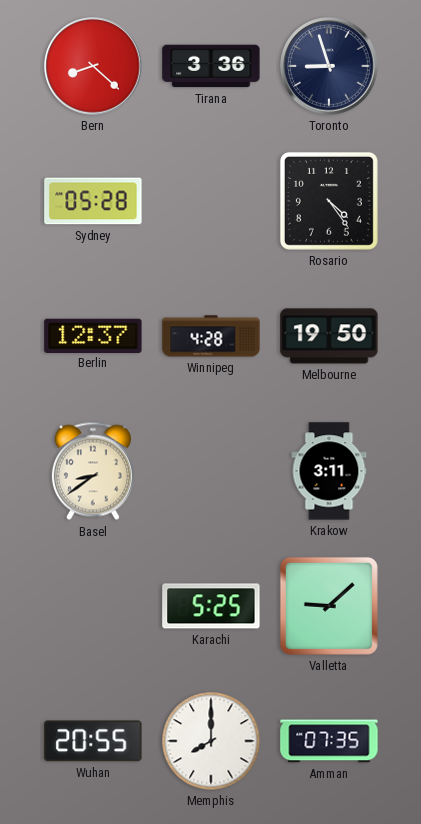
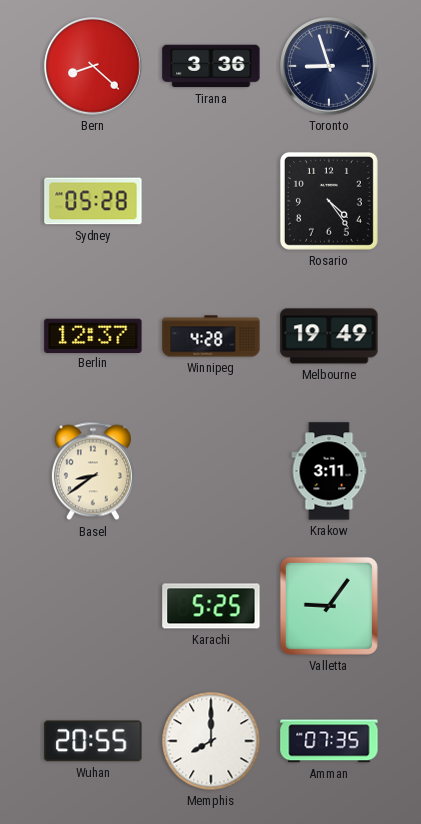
Melbourne: 19:50 -> 19:49 (329, 336)
Valletta: 9:08 -> 9:06 (329, 606)
